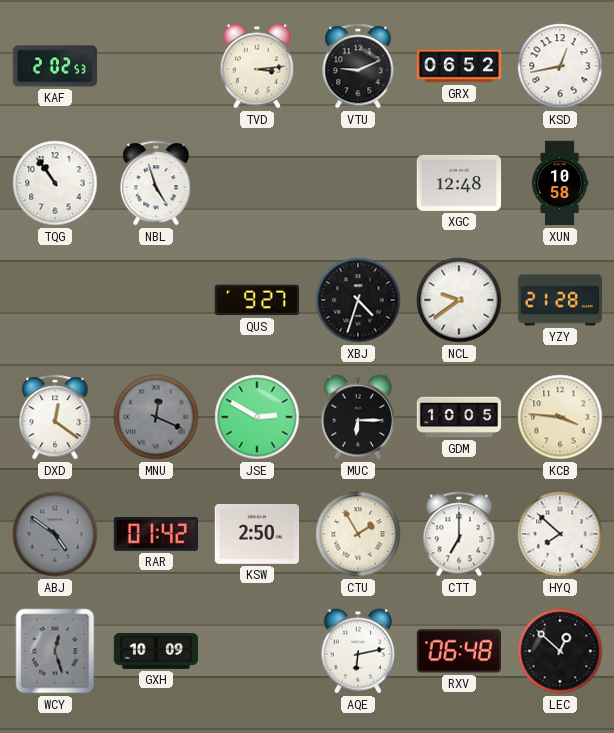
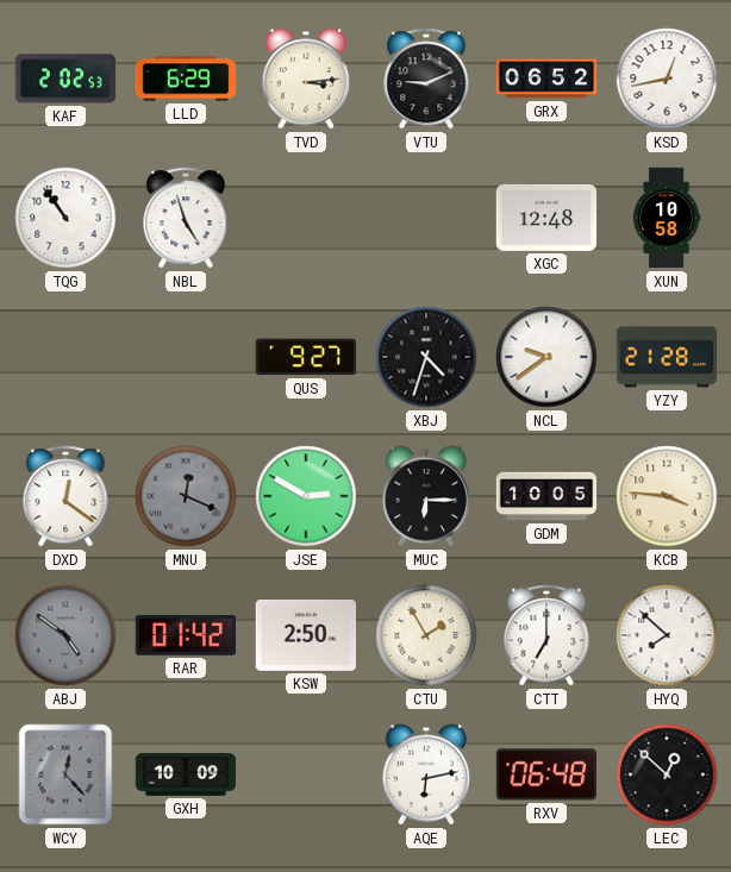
LLD: none -> 6:29 (186, 79)
WCY: 12:27 -> 12:23 (65, 774)
